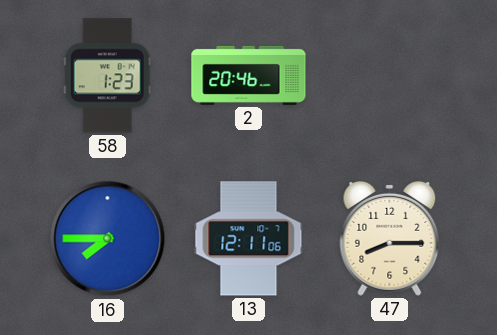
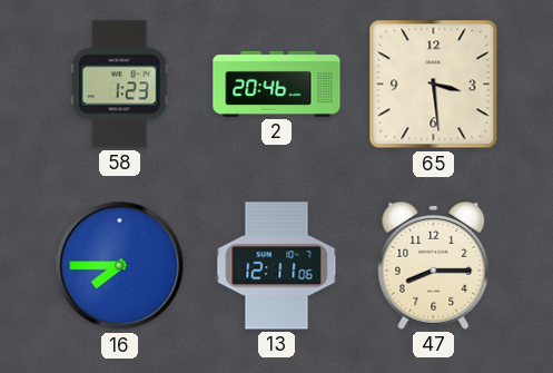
65: none -> 3:29 (434, 85)
